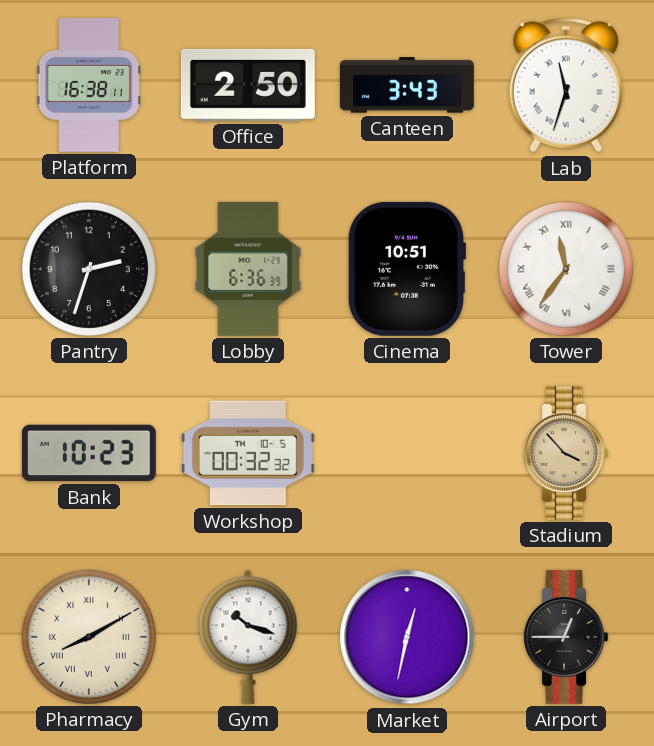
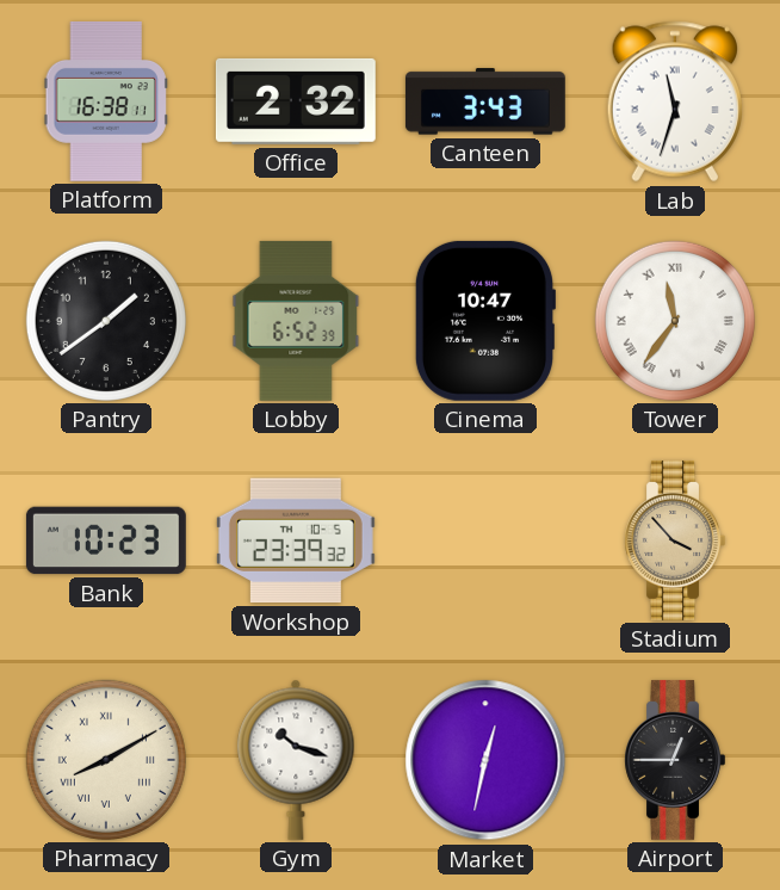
Office: 2:50 -> 2:32 (296, 101)
Pantry: 2:33 -> 1:39 (106, 321)
Lobby: 6:36 -> 6:52 (296, 321)
Cinema: 10:51 -> 10:47 (484, 321)
Workshop: 00:32 -> 23:39 (296, 540)
